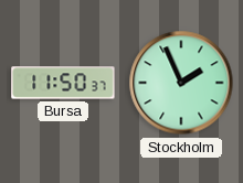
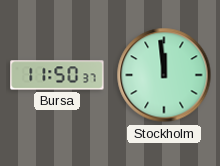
Stockholm: 1:56 -> 11:59 (164, 75)
